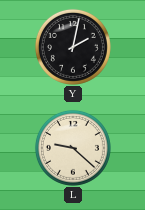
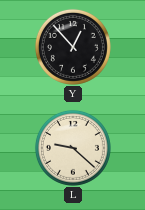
Y: 2:02 -> 12:53 (73, 47)
